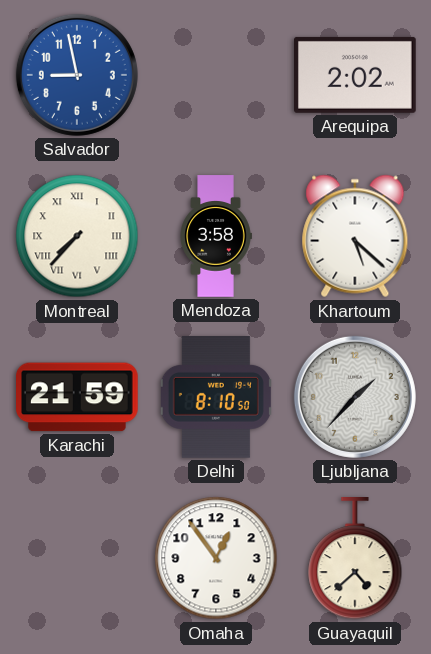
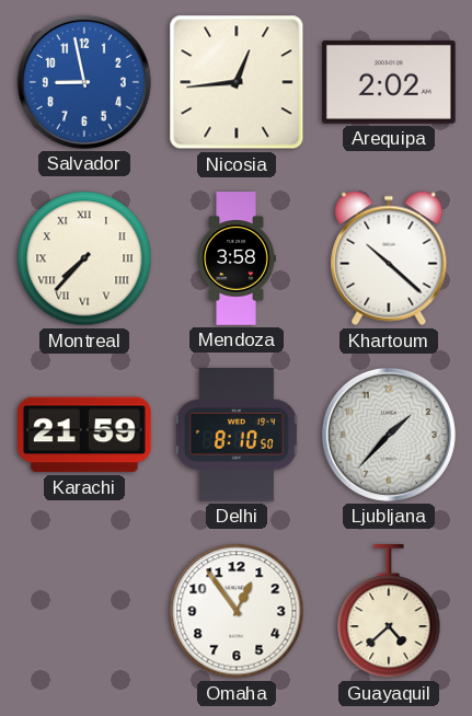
Nicosia: none -> 12:44 (237, 82)
Khartoum: 5:22 -> 10:22 (389, 258)
